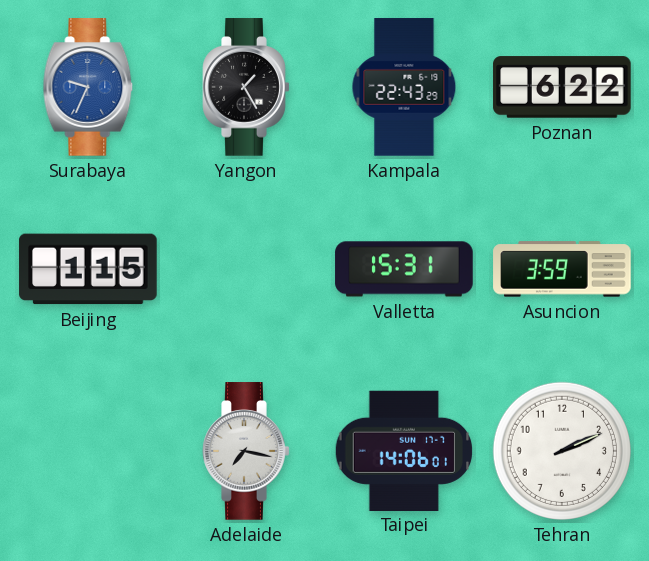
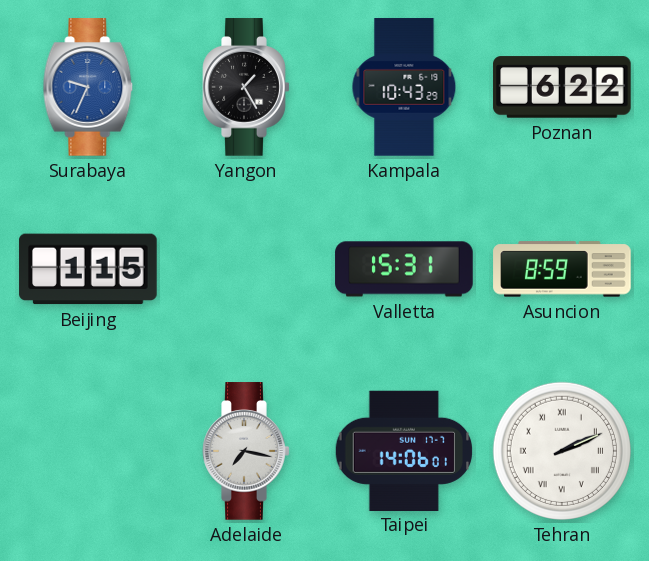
Kampala: 22:43 -> 10:43 (404, 87)
Asuncion: 3:59 -> 8:59 (562, 269)
Tehran numerals: Arabic -> Roman (562, 451)
